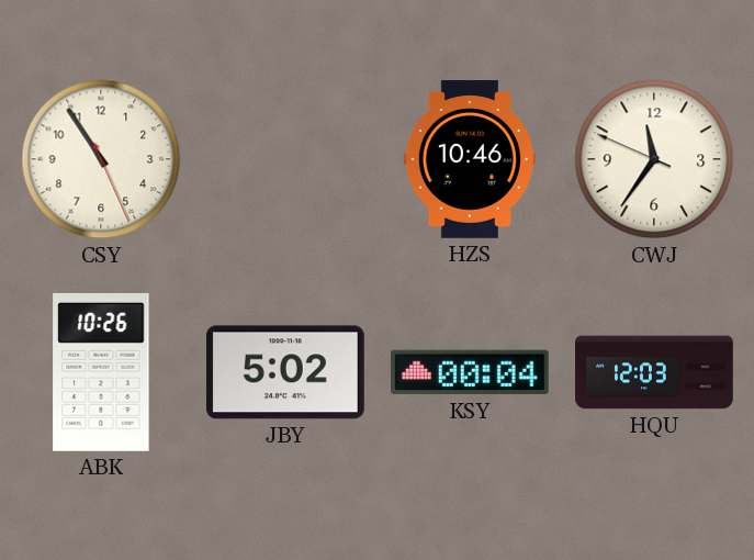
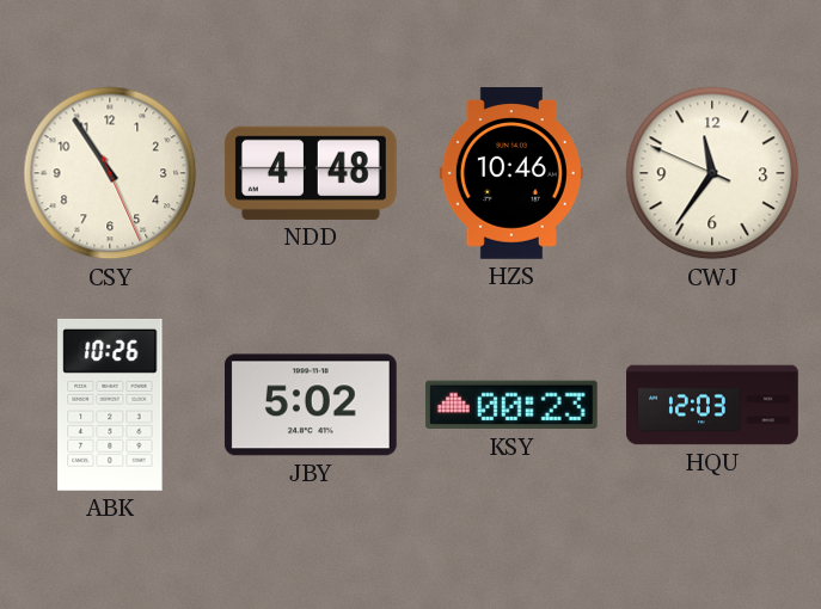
NDD: none -> 4:48 (312, 173)
KSY: 00:04 -> 00:23 (511, 405)
